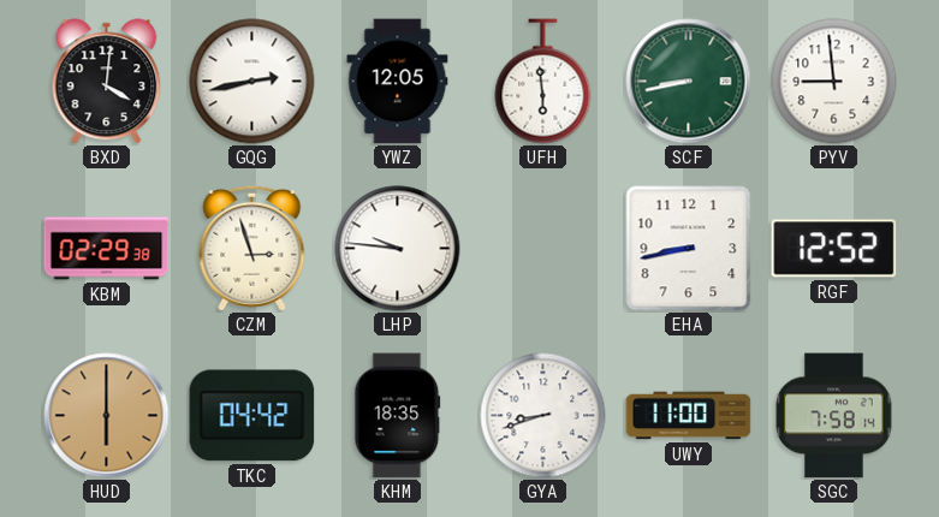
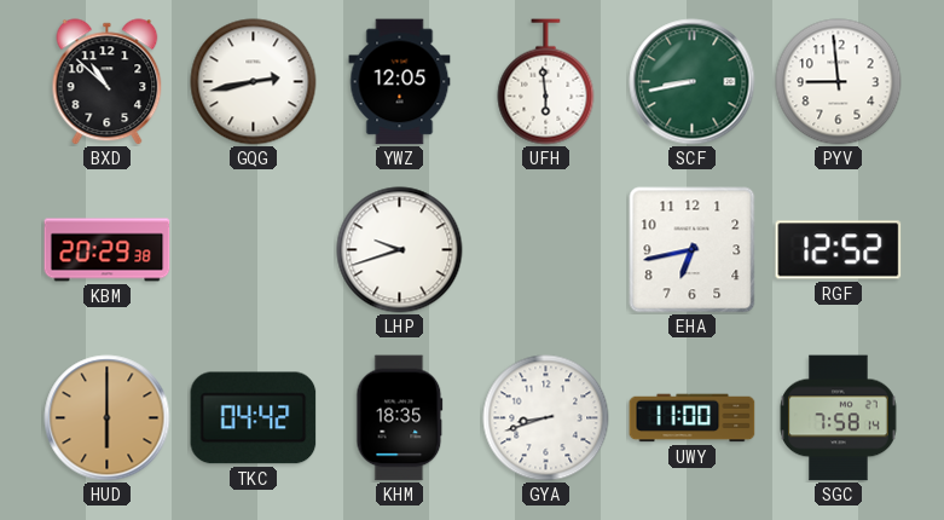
BXD: 4:01 -> 10:52 (108, 82)
KBM: 02:29 -> 20:29 (108, 250)
CZM: 2:57 -> none (252, 248)
LHP: 9:46 -> 9:42 (400, 250)
EHA: 8:43 -> 6:43 (693, 250)
